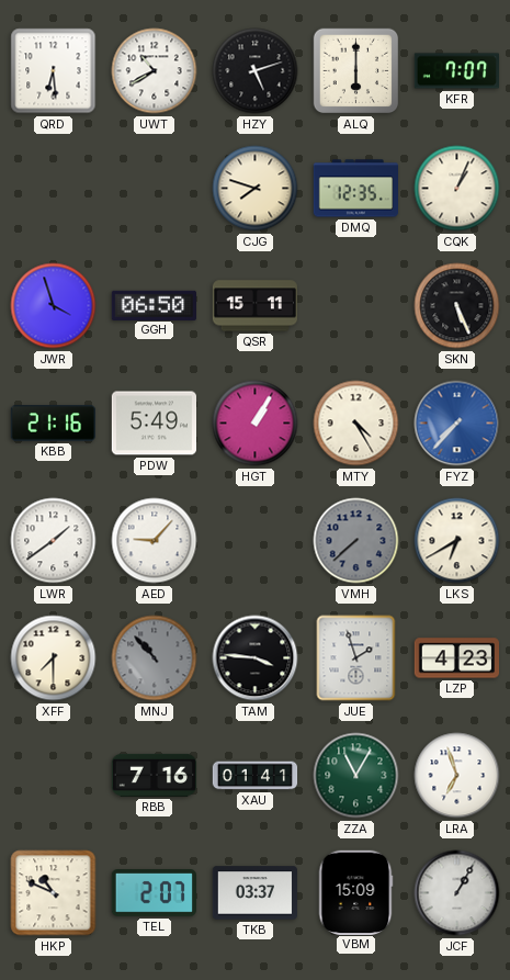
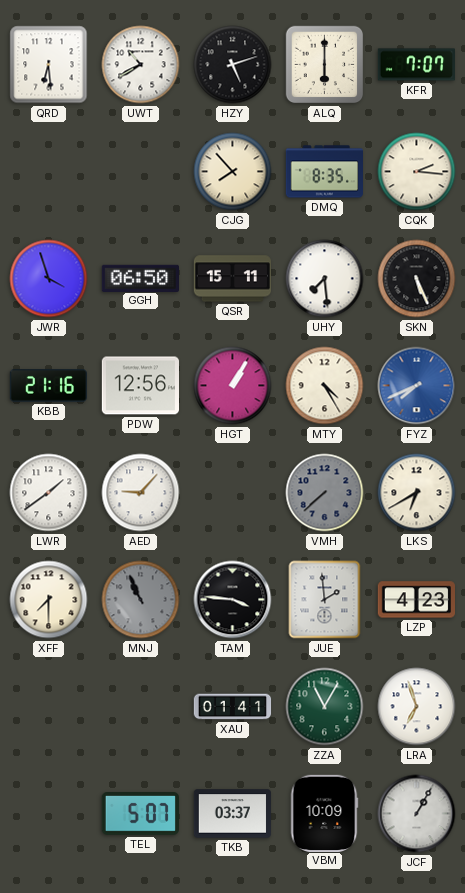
CJG: 7:48 -> 7:53 (233, 172)
DMQ: 12:35 -> 8:35 (324, 172)
CQK: 1:04 -> 2:16 (417, 172)
UHY: none -> 7:29 (325, 279)
PDW: 5:49 -> 12:56 (140, 386)
FYZ: 7:37 -> 7:41 (417, 386)
MNJ: 10:53 -> 10:56 (141, 600)
JUE: 1:57 -> 1:59 (325, 600)
RBB: 7:16 -> none (155, 775)
HKP: 10:49 -> none (54, 893)
TEL: 2:07 -> 5:07 (140, 814)
VBM: 15:09 -> 10:09 (324, 813)
